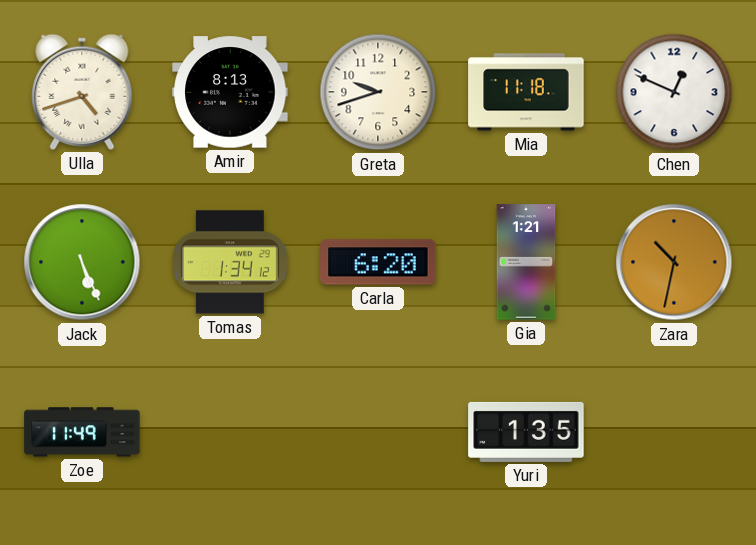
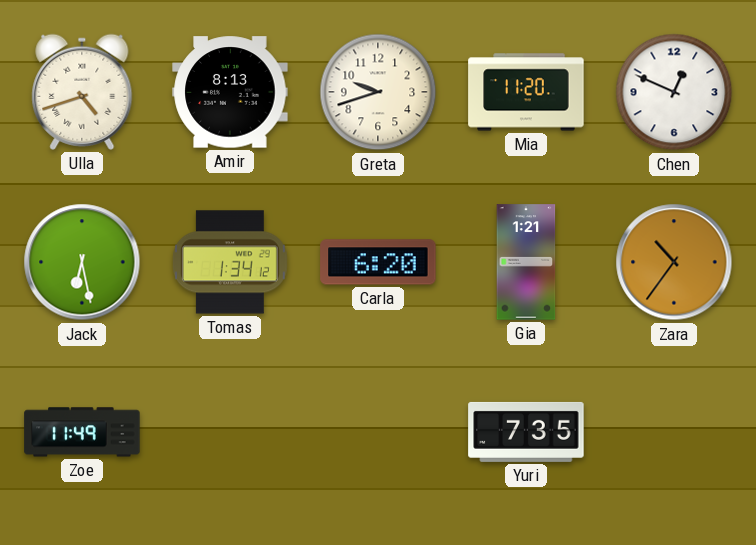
Mia: 11:18 -> 11:20 (526, 92)
Jack: 5:26 -> 6:28 (82, 262)
Zara: 10:32 -> 10:36 (674, 262)
Yuri: 1:35 -> 7:35 (526, 432)
